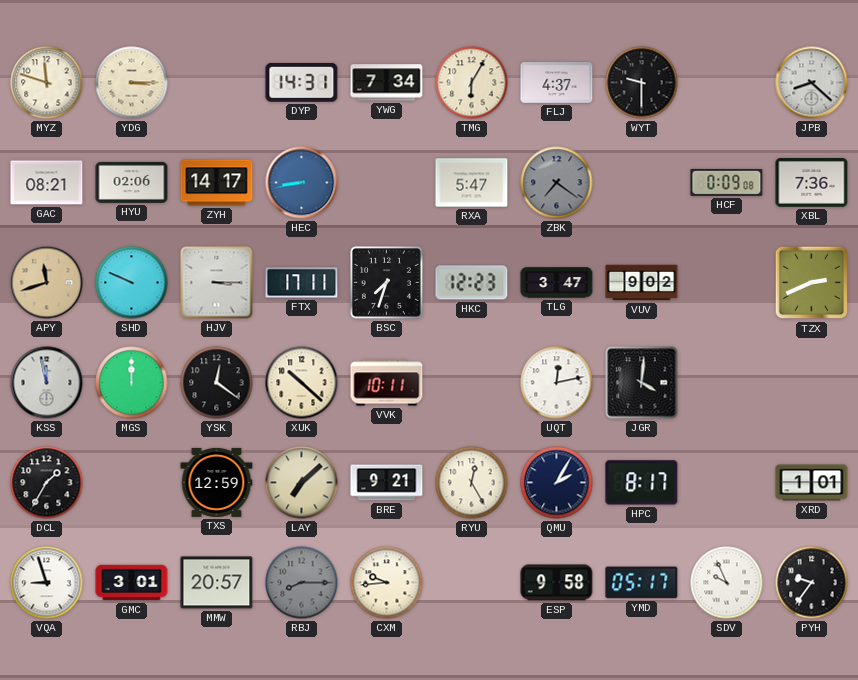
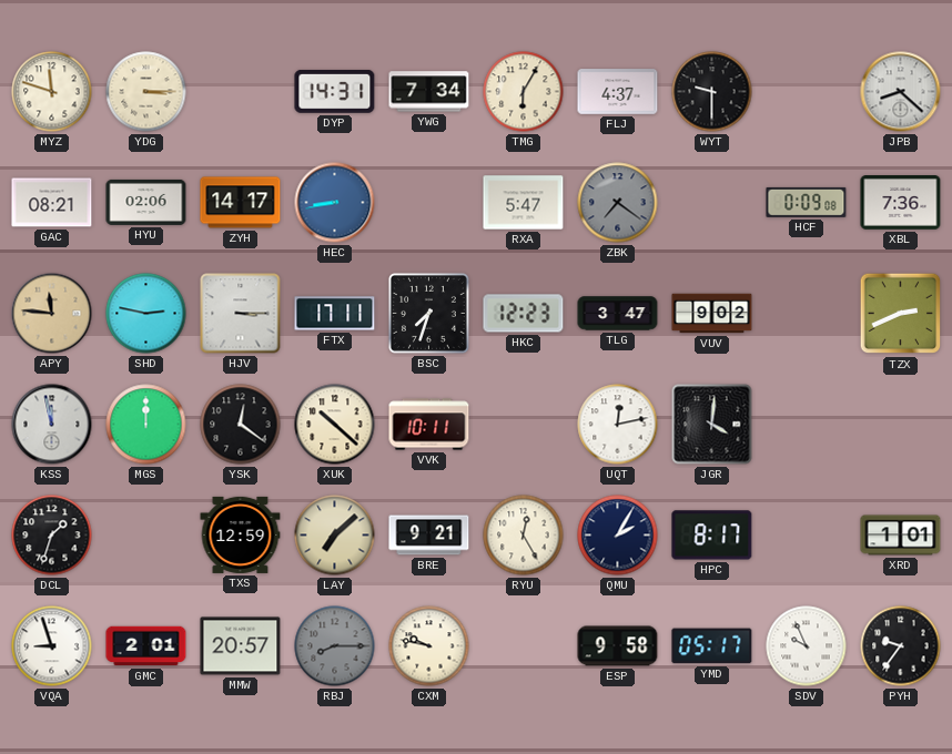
APY: 11:42 -> 11:46 (52, 314)
SHD: 9:49 -> 2:47 (146, 314)
DCL: 1:35 -> 1:33 (52, 536)
GMC: 3:01 -> 2:01 (146, 646)
CXM: 9:44 -> 9:47 (429, 646)
